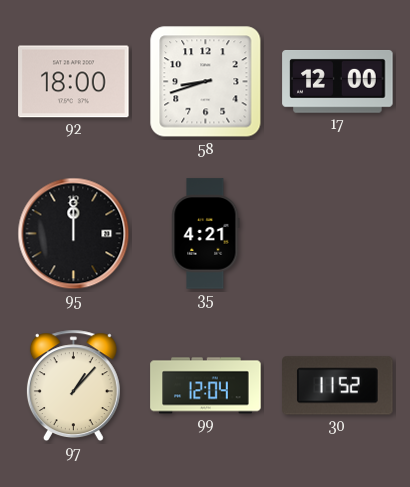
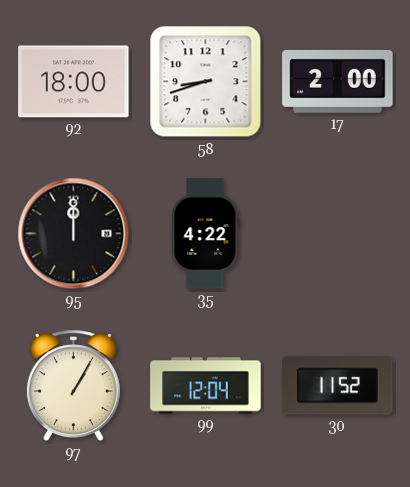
17: 12:00 -> 2:00 (338, 81)
35: 4:21 -> 4:22 (206, 234)
97: 1:07 -> 1:05 (73, 386)
